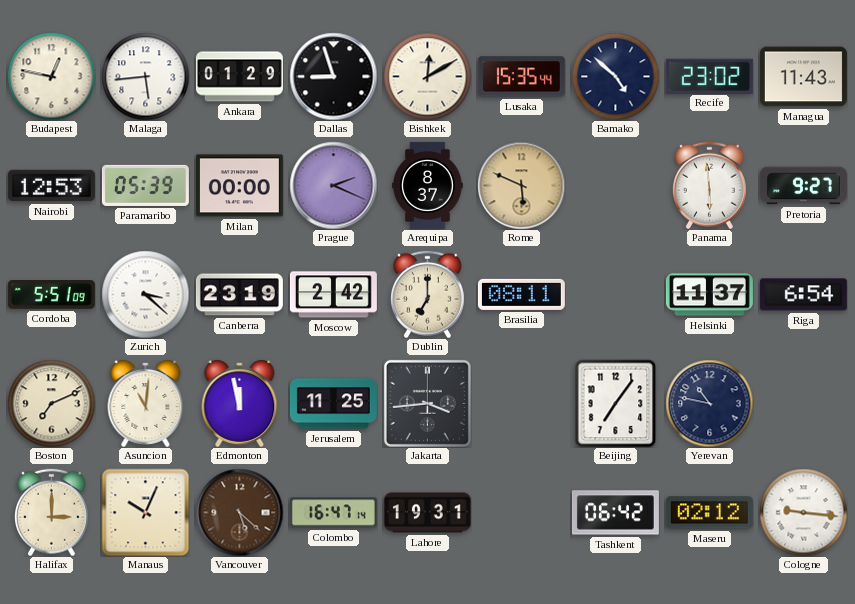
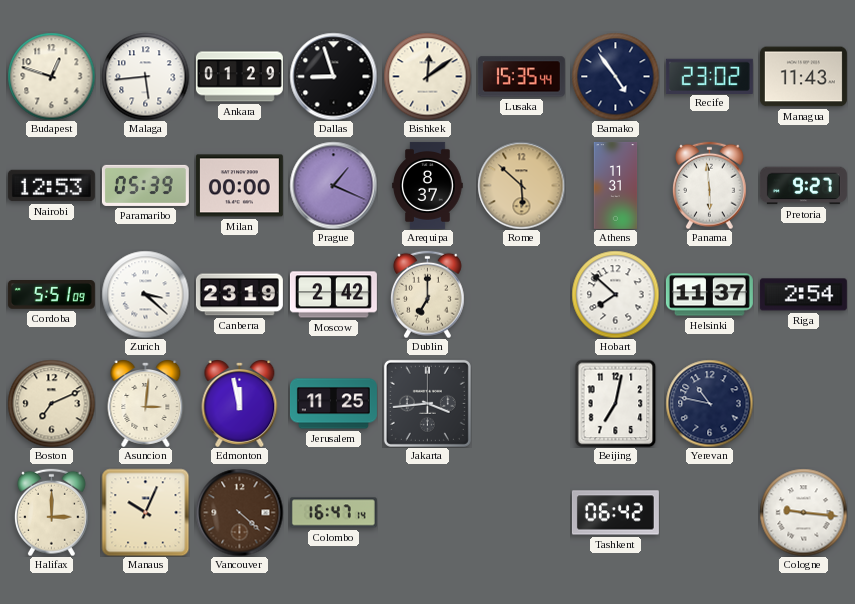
Budapest: 12:47 -> 12:48 (51, 76)
Bishkek: 12:10 -> 12:09 (427, 76)
Bamako: 4:52 -> 4:54 (615, 76)
Prague: 2:19 -> 1:19 (333, 185)
Rome: 5:49 -> 5:52 (521, 185)
Athens: none -> 11:31 (616, 185)
Brasilia: 08:11 -> none (521, 294)
Hobart: none -> 7:52 (615, 294)
Riga: 6:54 -> 2:54 (803, 295)
Asuncion: 11:01 -> 3:01 (146, 404)
Beijing: 7:06 -> 7:02 (616, 403)
Vancouver: 5:22 -> 4:22 (239, 512)
Lahore: 19:31 -> none (427, 513)
Maseru: 02:12 -> none (709, 513)
